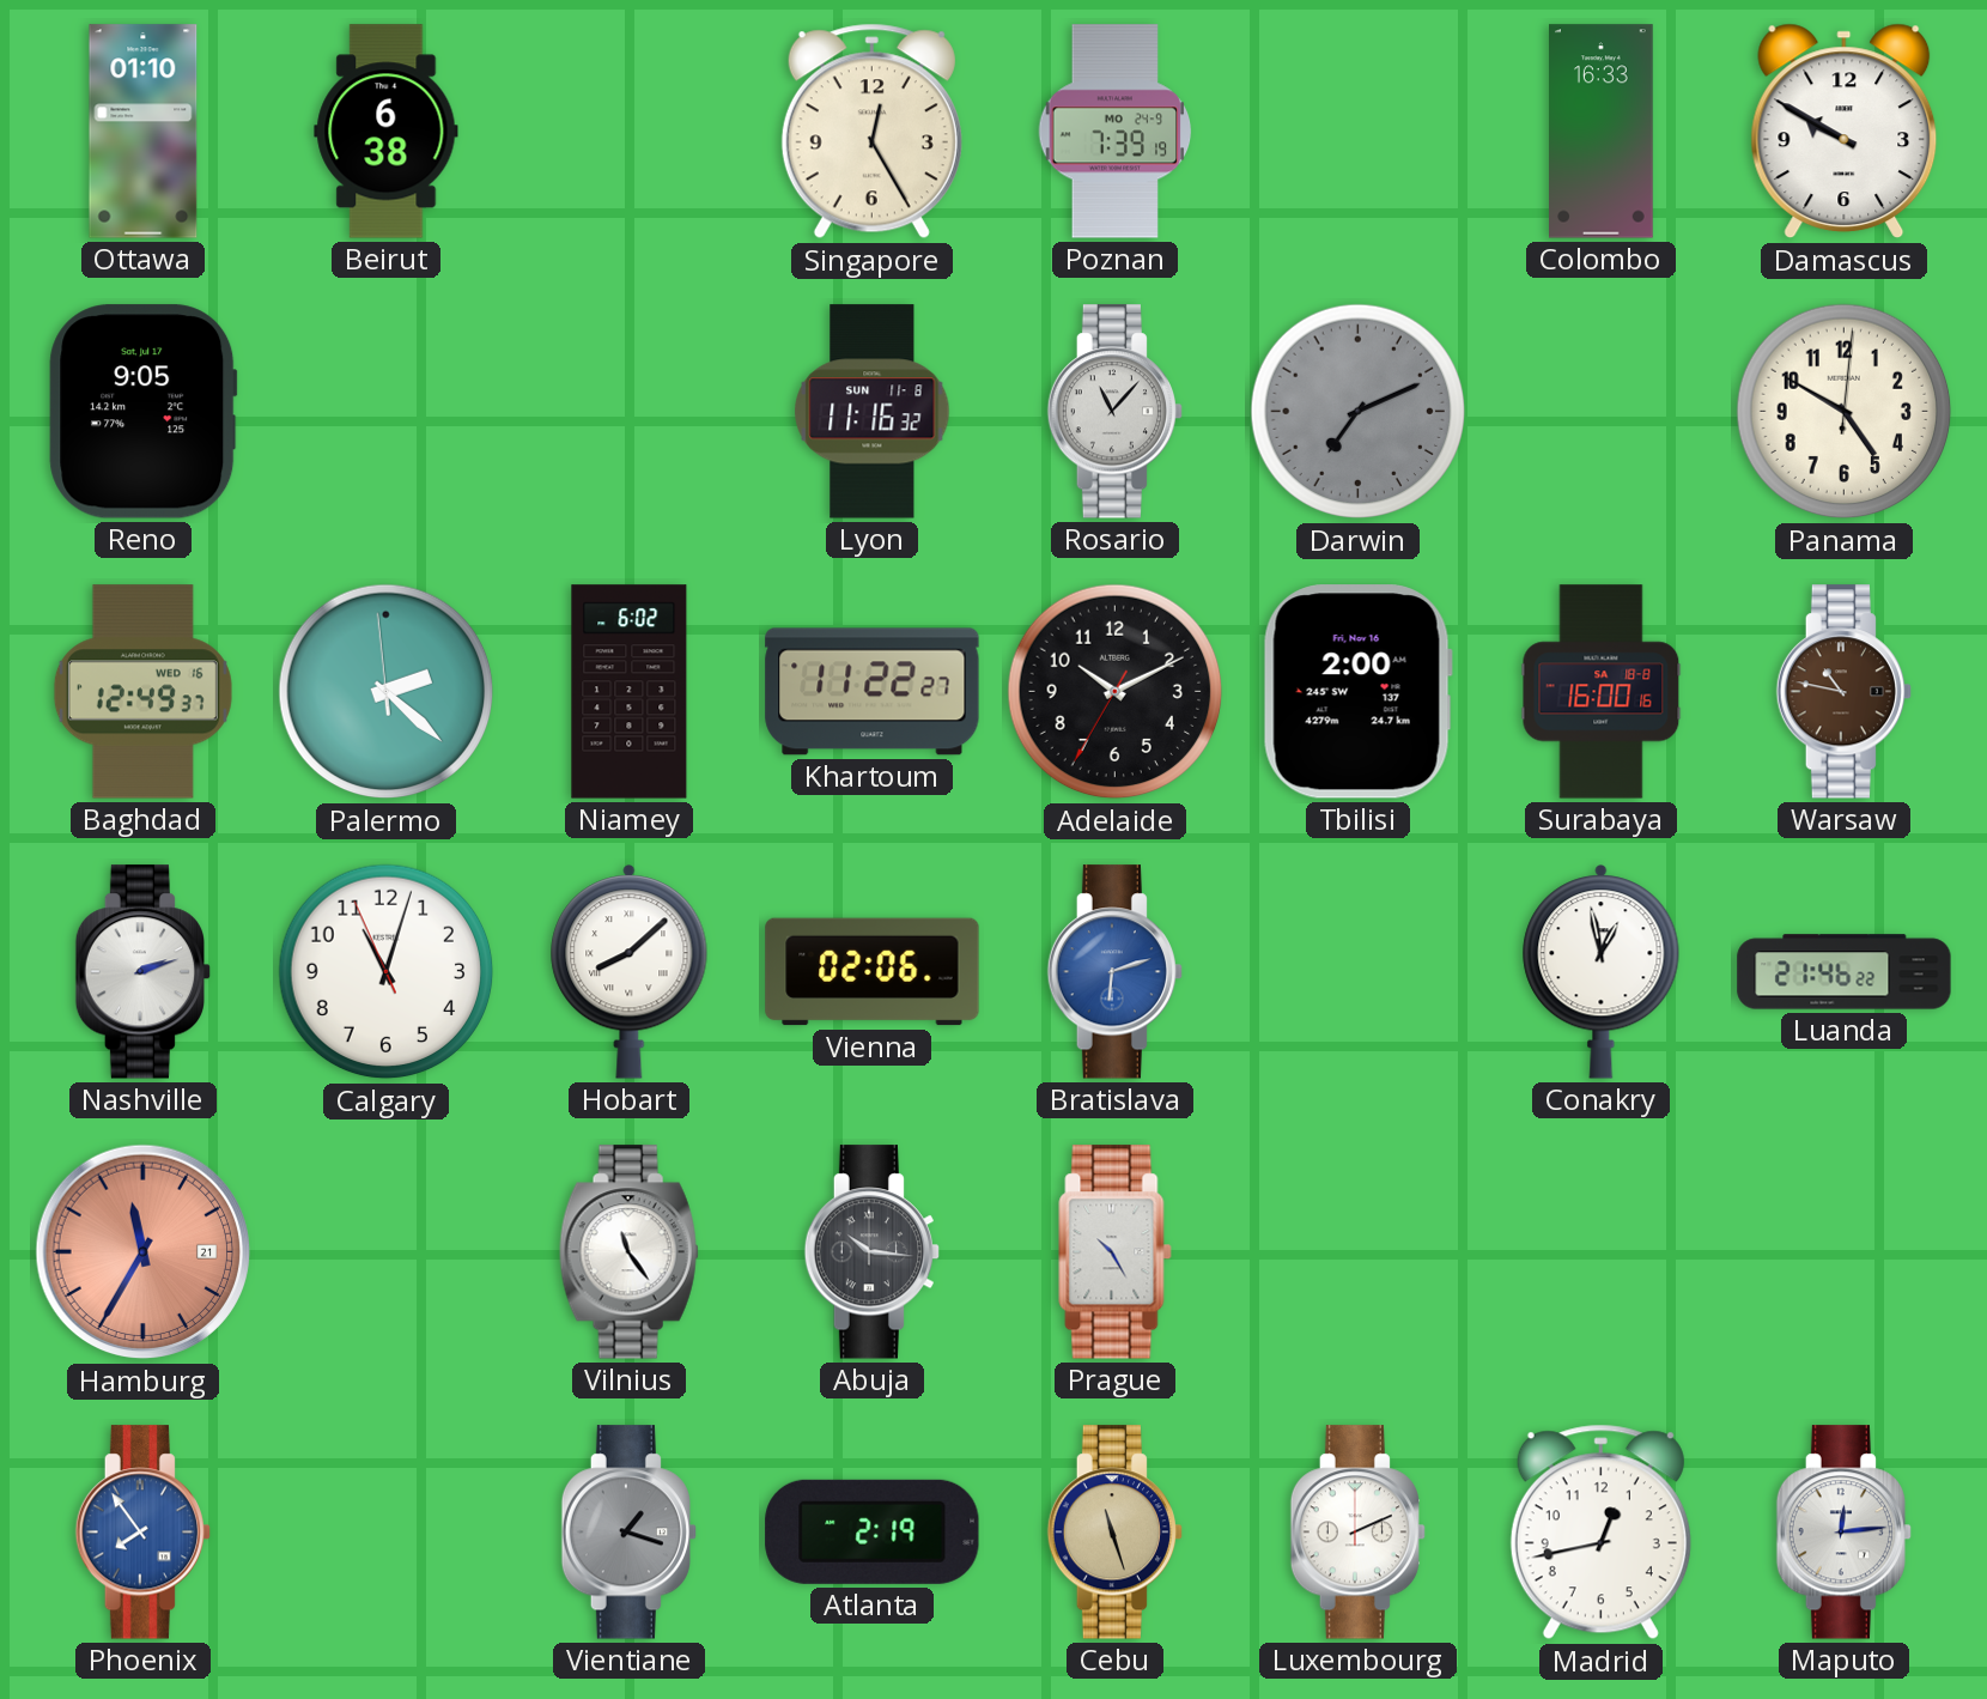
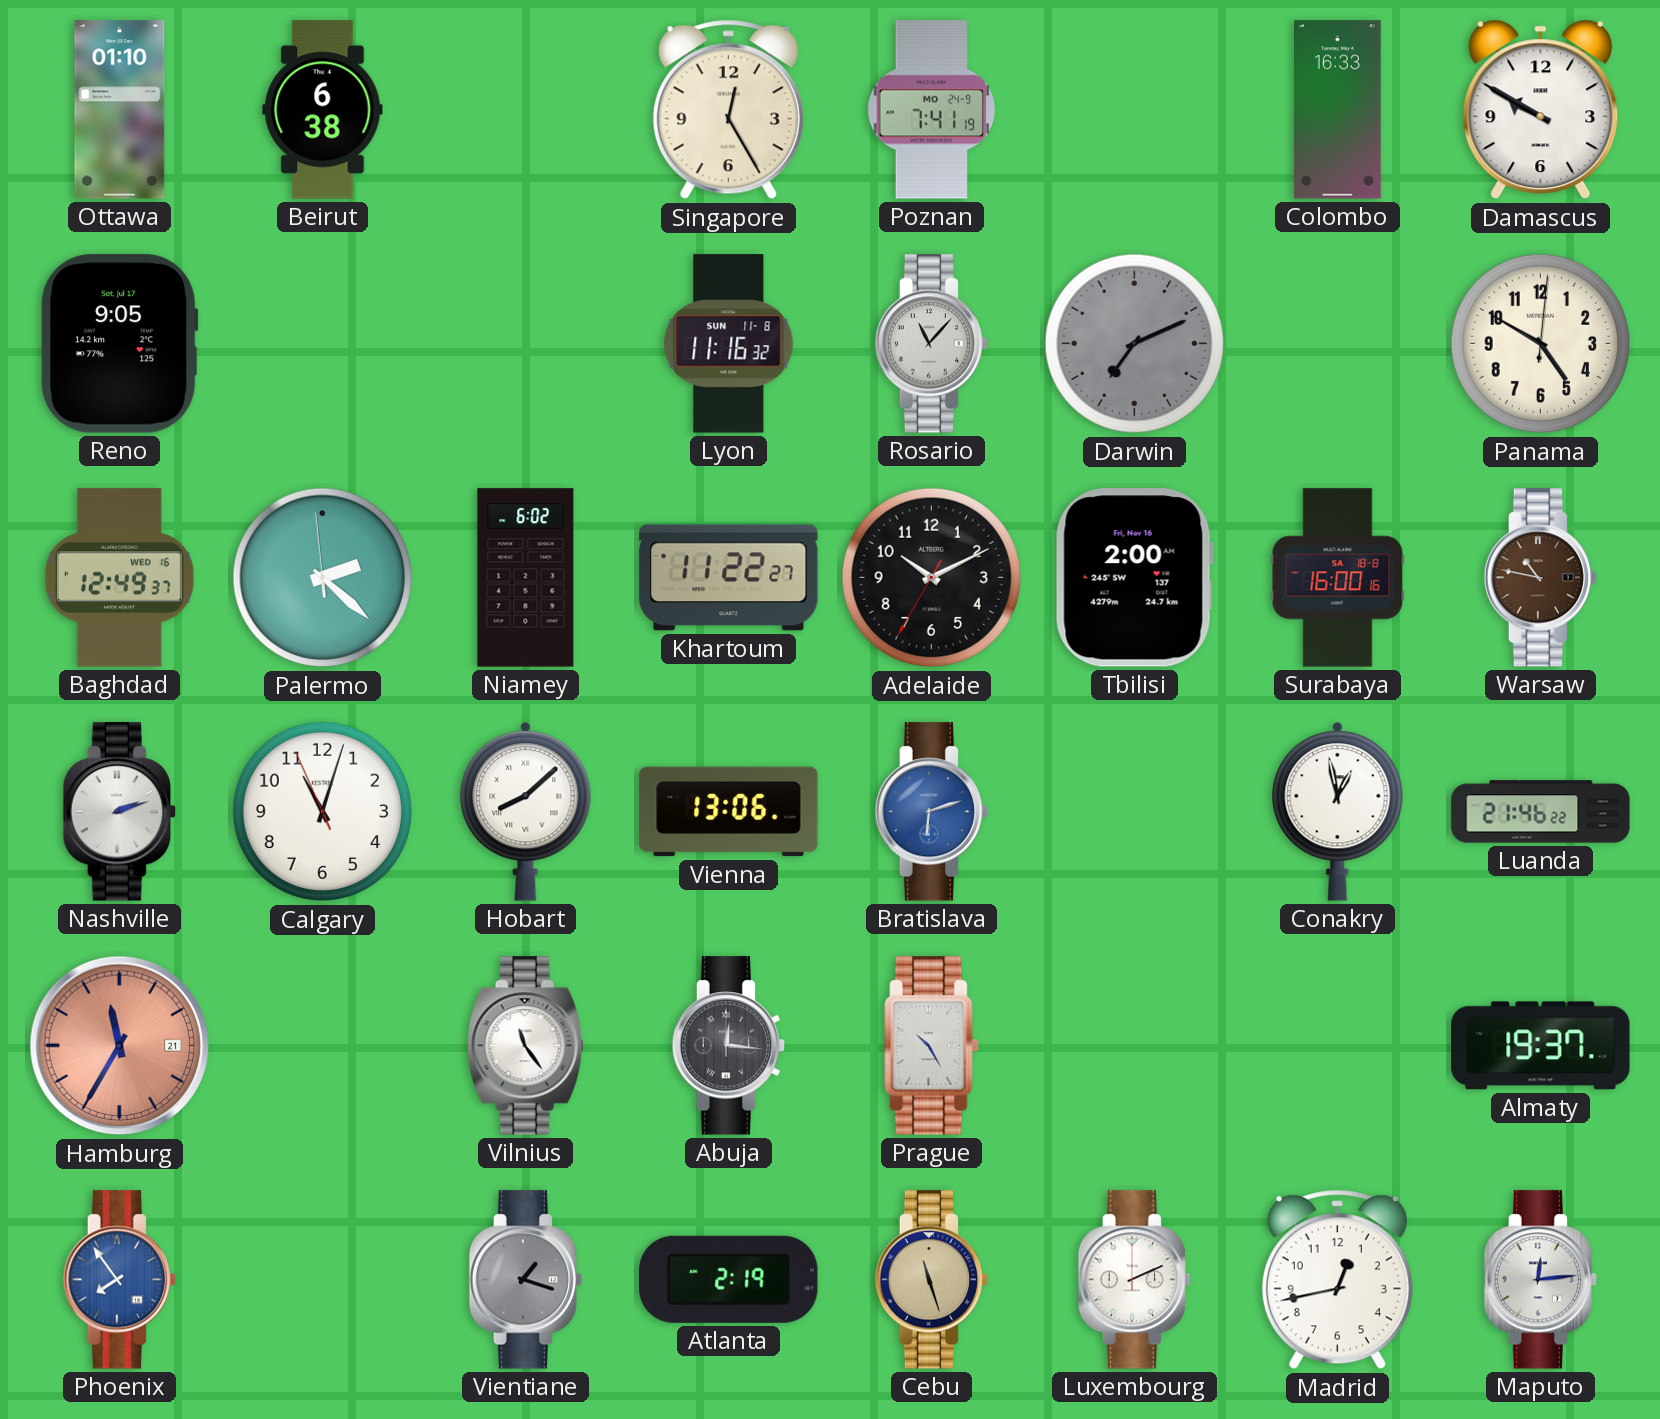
Poznan: 7:39 -> 7:41 (932, 110)
Vienna: 02:06 -> 13:06 (729, 812)
Abuja: 10:16 -> 12:16 (728, 1046)
Almaty: none -> 19:37 (1541, 1046)
